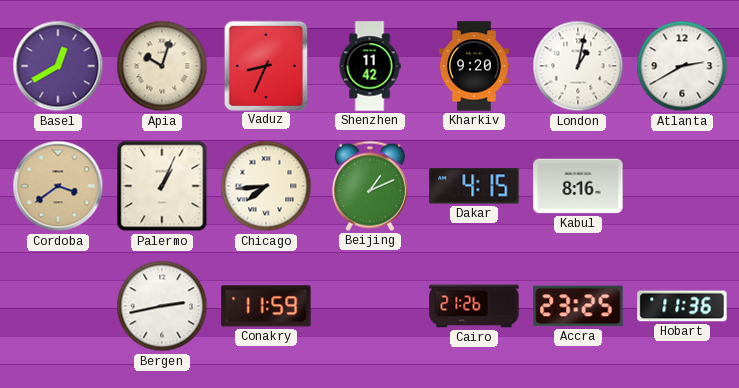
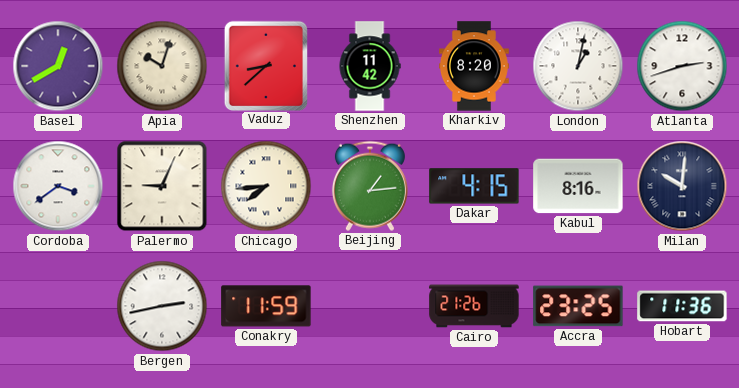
Vaduz: 8:34 -> 8:38 (265, 65)
Kharkiv: 9:20 -> 8:20 (475, 66)
Atlanta: 2:40 -> 2:42 (682, 66)
Cordoba dial: champagne -> white (58, 186)
Palermo: 1:04 -> 9:04 (162, 186)
Beijing: 1:11 -> 1:14 (370, 186)
Milan: none -> 10:01 (682, 186)
